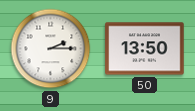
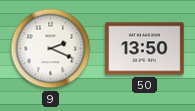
9: 2:15 -> 2:19 (51, 49)
